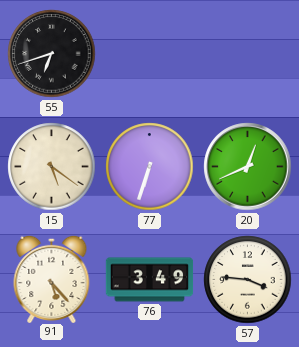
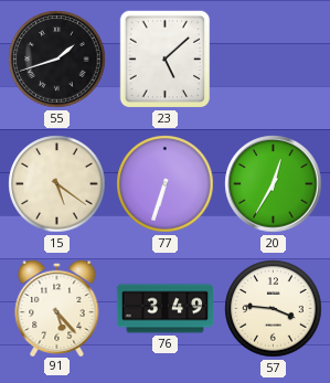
55: 6:42 -> 1:42 (57, 60)
23: none -> 5:08 (166, 60)
20: 12:41 -> 12:35 (274, 184)
